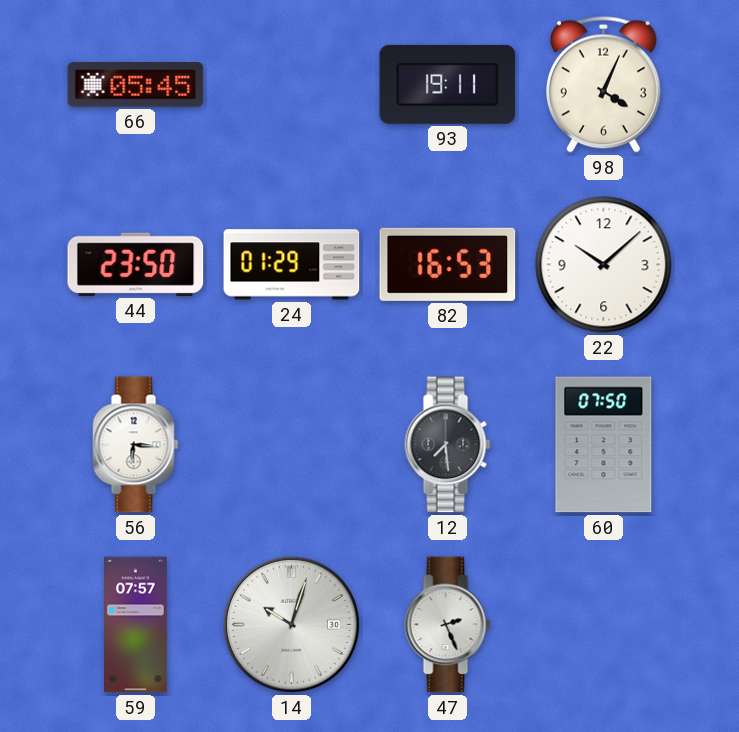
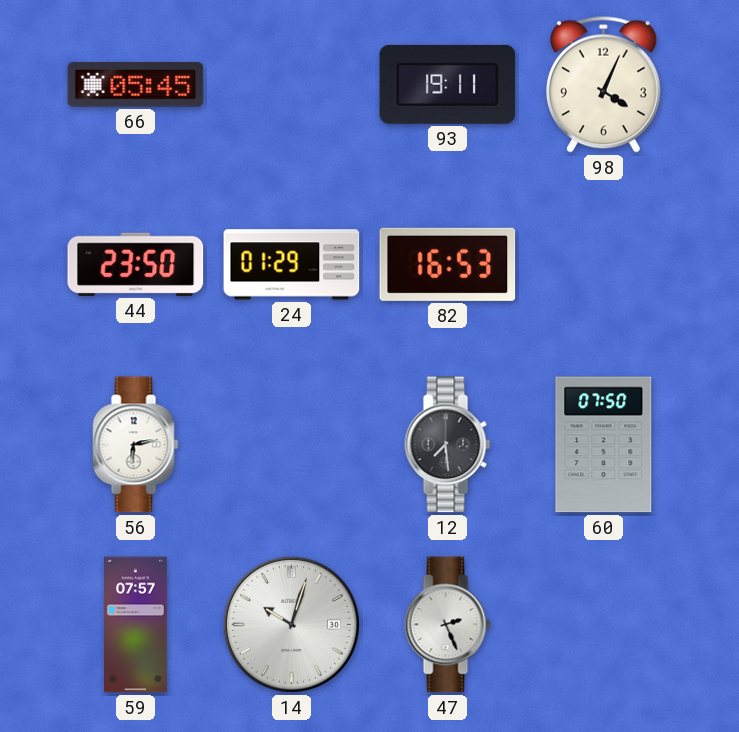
22: 10:08 -> none (604, 265)
56: 6:16 -> 6:13 (136, 445)
